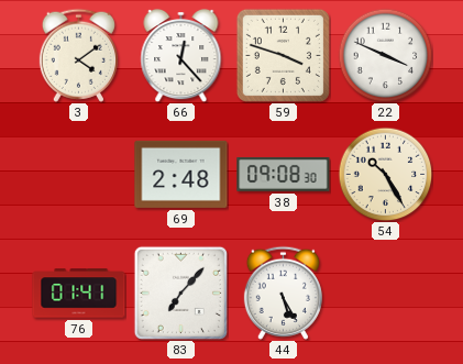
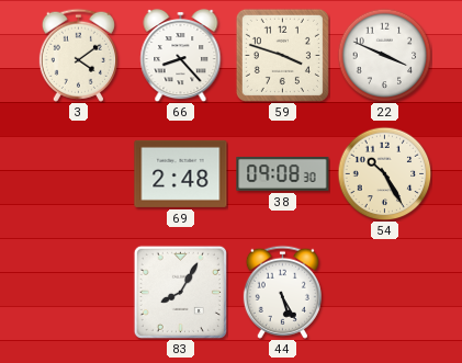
66: 12:23 -> 8:23 (181, 55)
76: 01:41 -> none (79, 294)
83: 7:07 -> 8:05 (180, 292)
